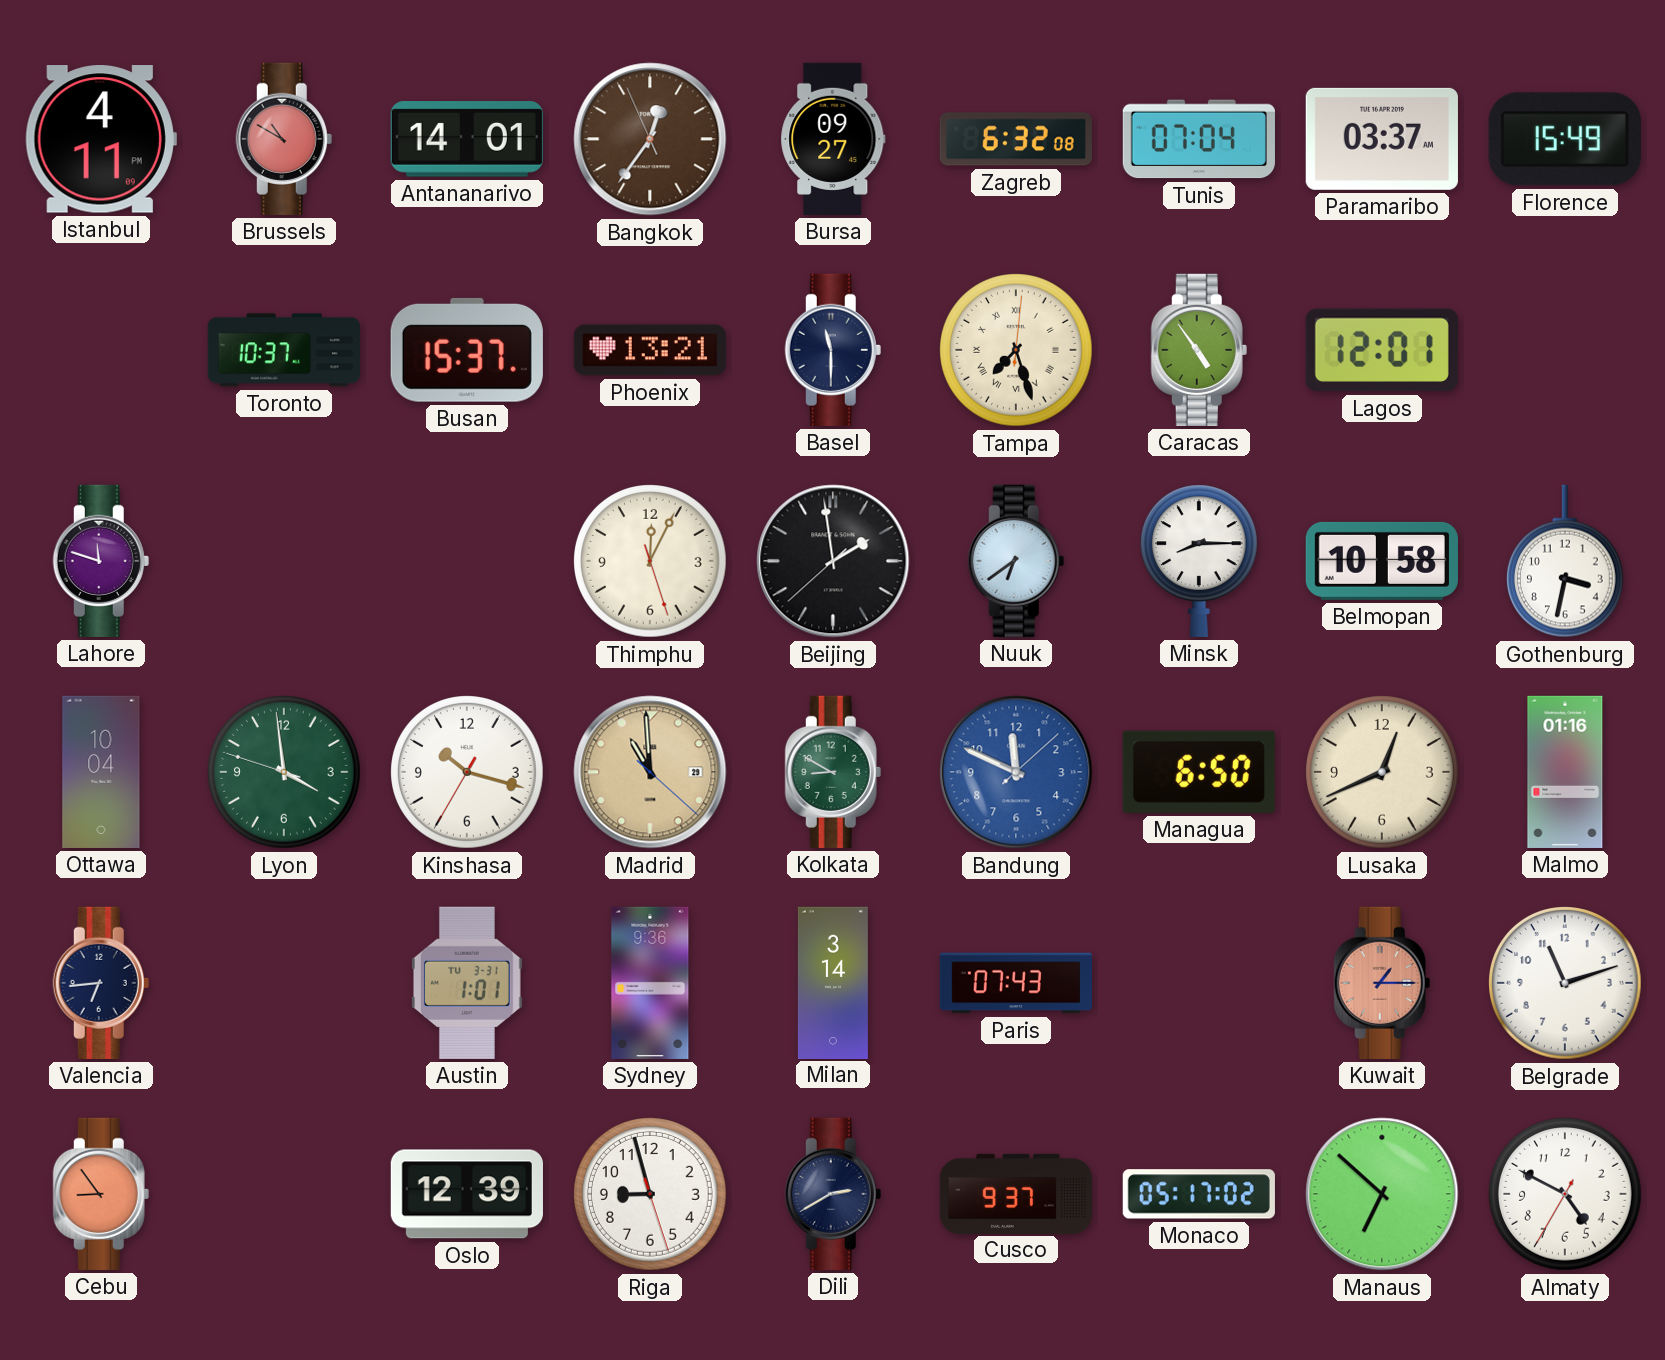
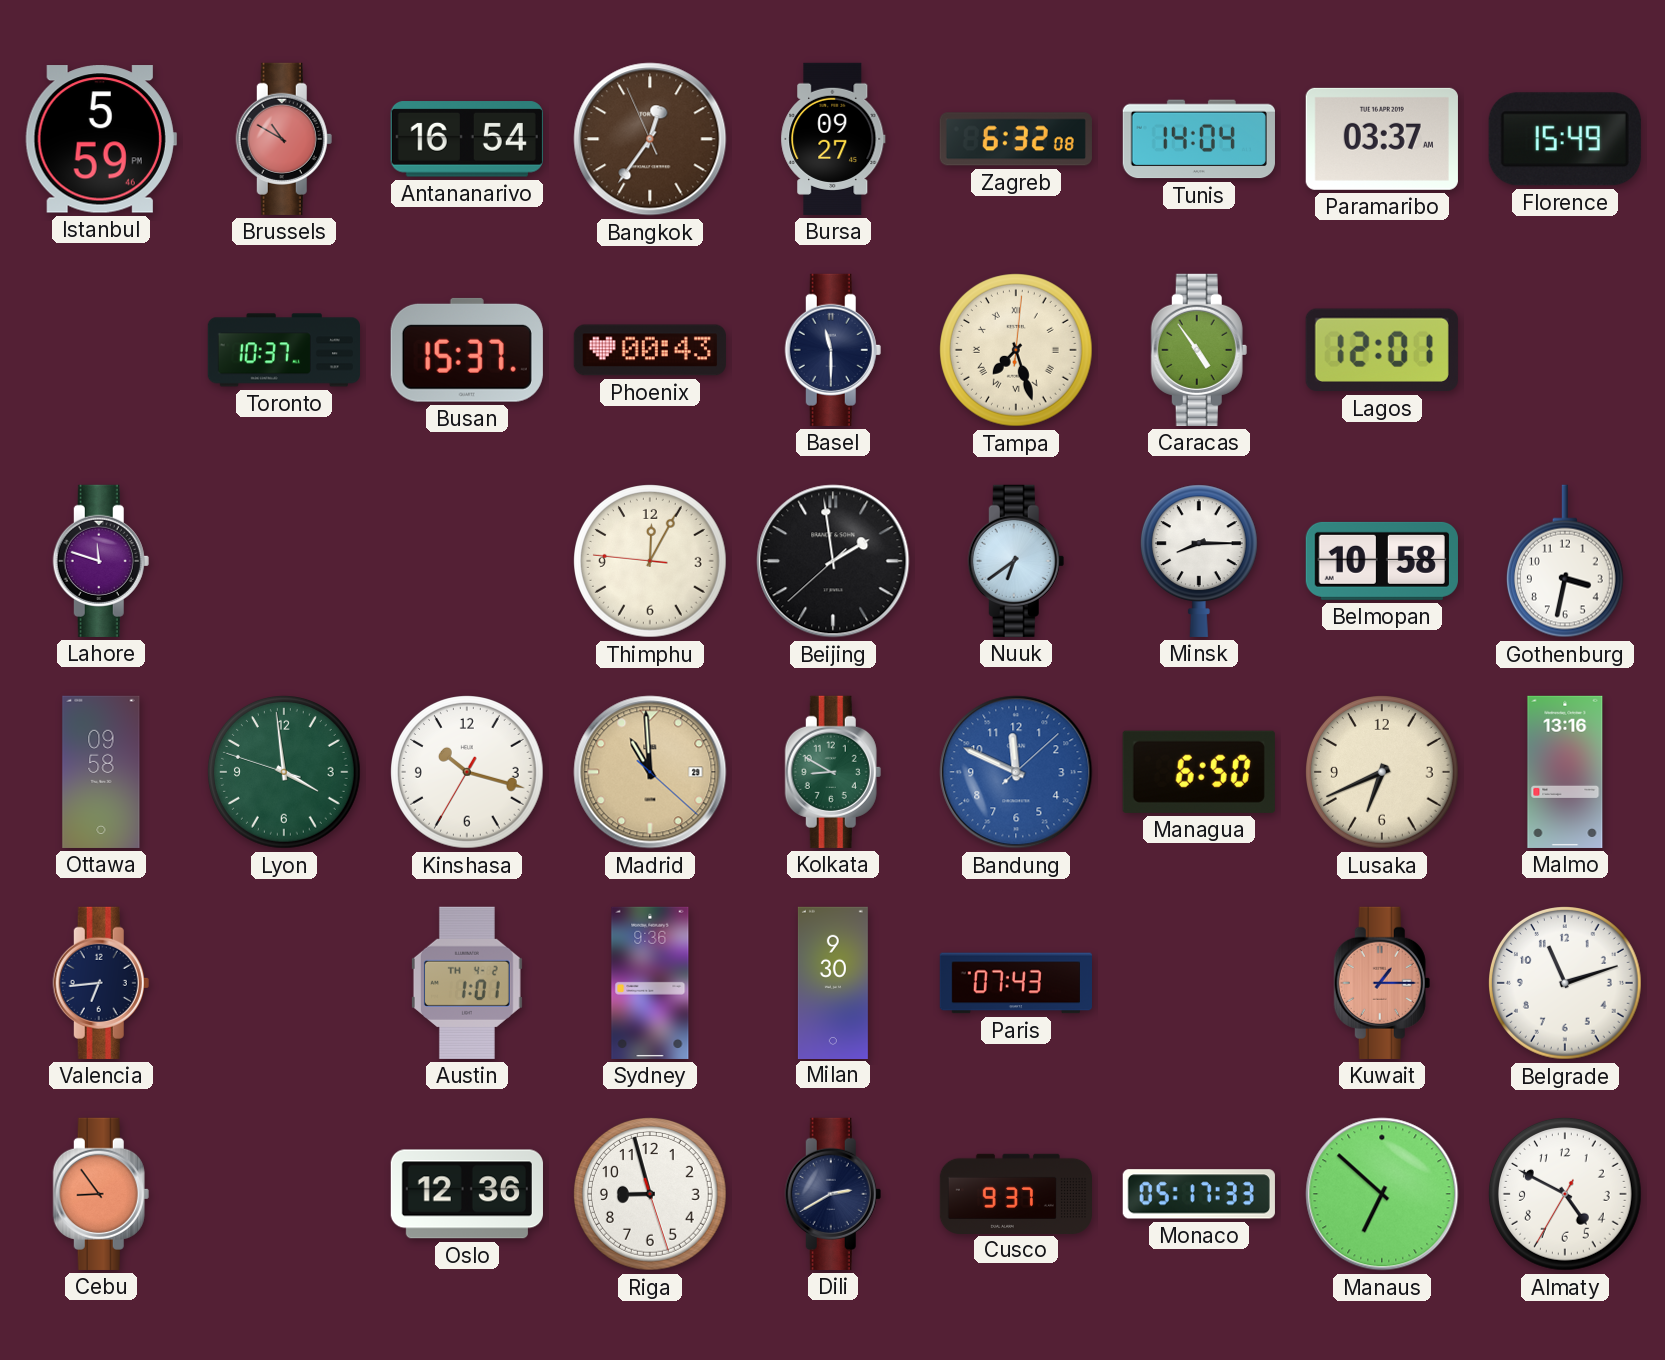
Istanbul: 4:11 -> 5:59 (101, 139)
Antananarivo: 14:01 -> 16:54 (467, 139)
Tunis: 07:04 -> 14:04 (1199, 139)
Phoenix: 13:21 -> 00:43 (650, 350)
Thimphu: 12:04:27 -> 12:04:46 (651, 562)
Ottawa: 10:04 -> 09:58 (101, 772)
Lusaka: 12:41 -> 6:41 (1383, 773)
Malmo: 01:16 -> 13:16 (1565, 772)
Austin date: TU 3-31 -> TH 4-2 (467, 983)
Milan: 3:14 -> 9:30 (833, 982)
Oslo: 12:39 -> 12:36 (467, 1194)
Monaco: 05:17:02 -> 05:17:33 (1199, 1194)
